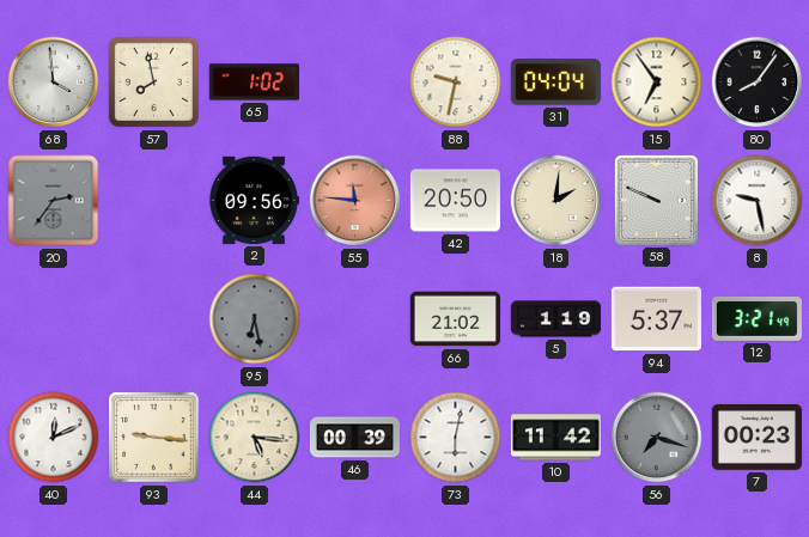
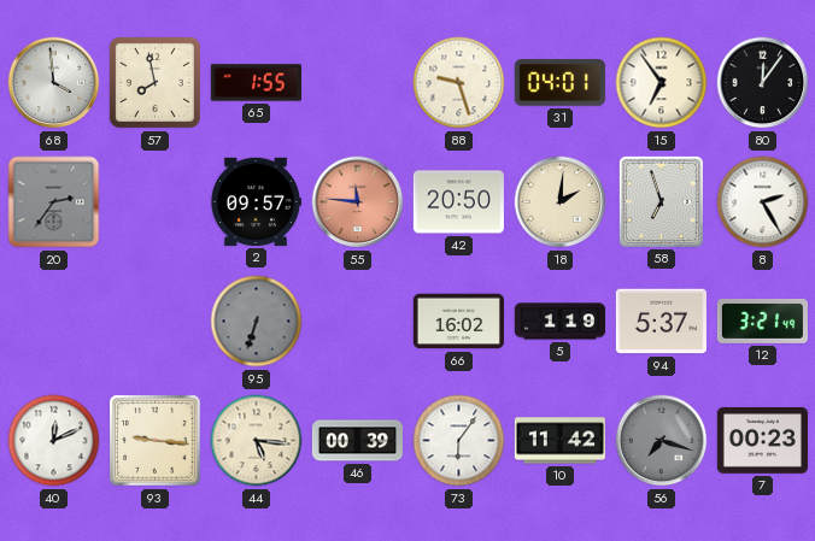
65: 1:02 -> 1:55 (256, 83)
88: 9:32 -> 9:27 (459, 83)
31: 04:04 -> 04:01 (559, 83)
80: 8:06 -> 12:06 (763, 83)
2: 09:56 -> 09:57 (256, 201)
58: 9:49 -> 6:57 (661, 201)
8: 9:28 -> 2:25 (763, 202)
95: 6:28 -> 6:33 (257, 322)
66: 21:02 -> 16:02 (458, 322)
73: 6:02 -> 6:06 (459, 441)
